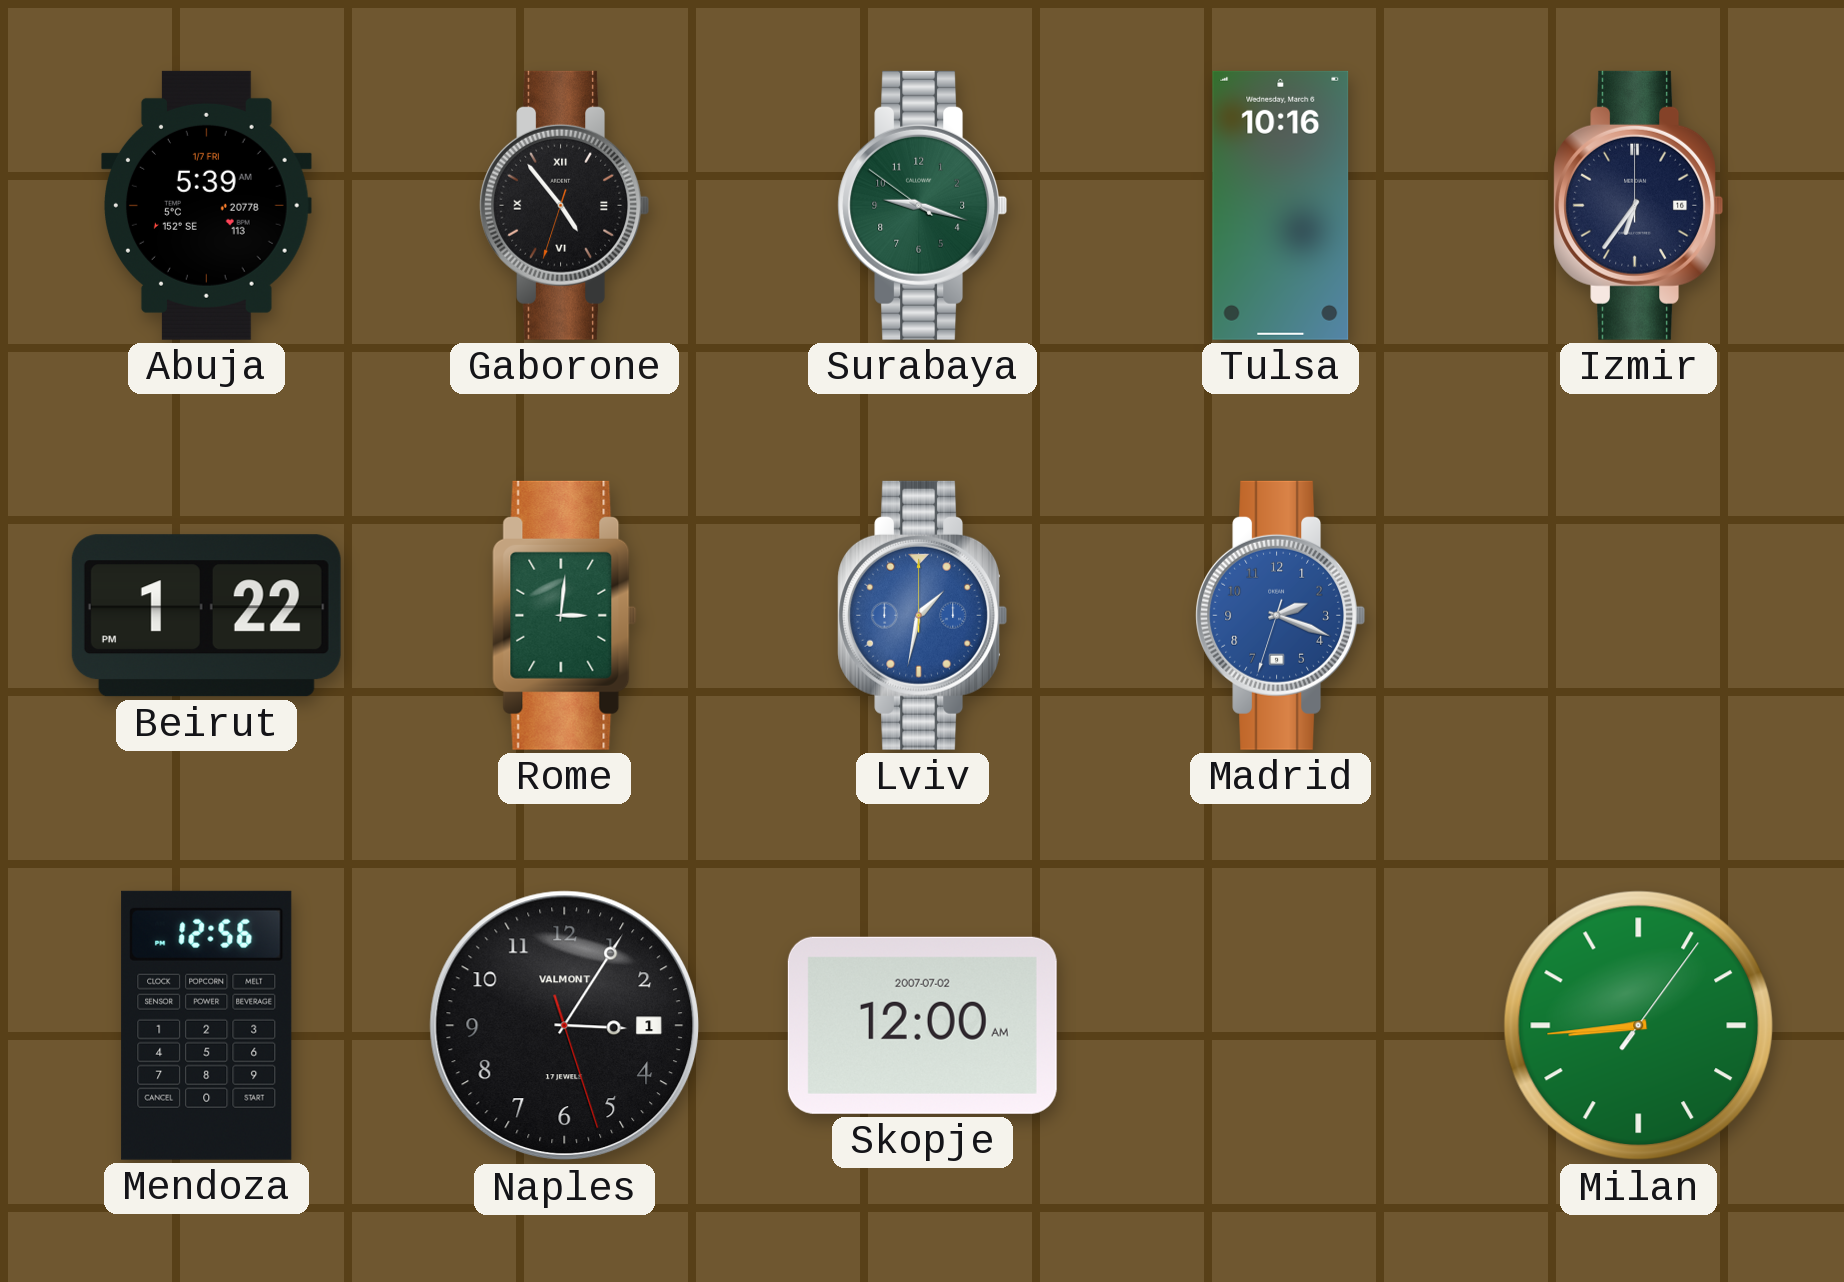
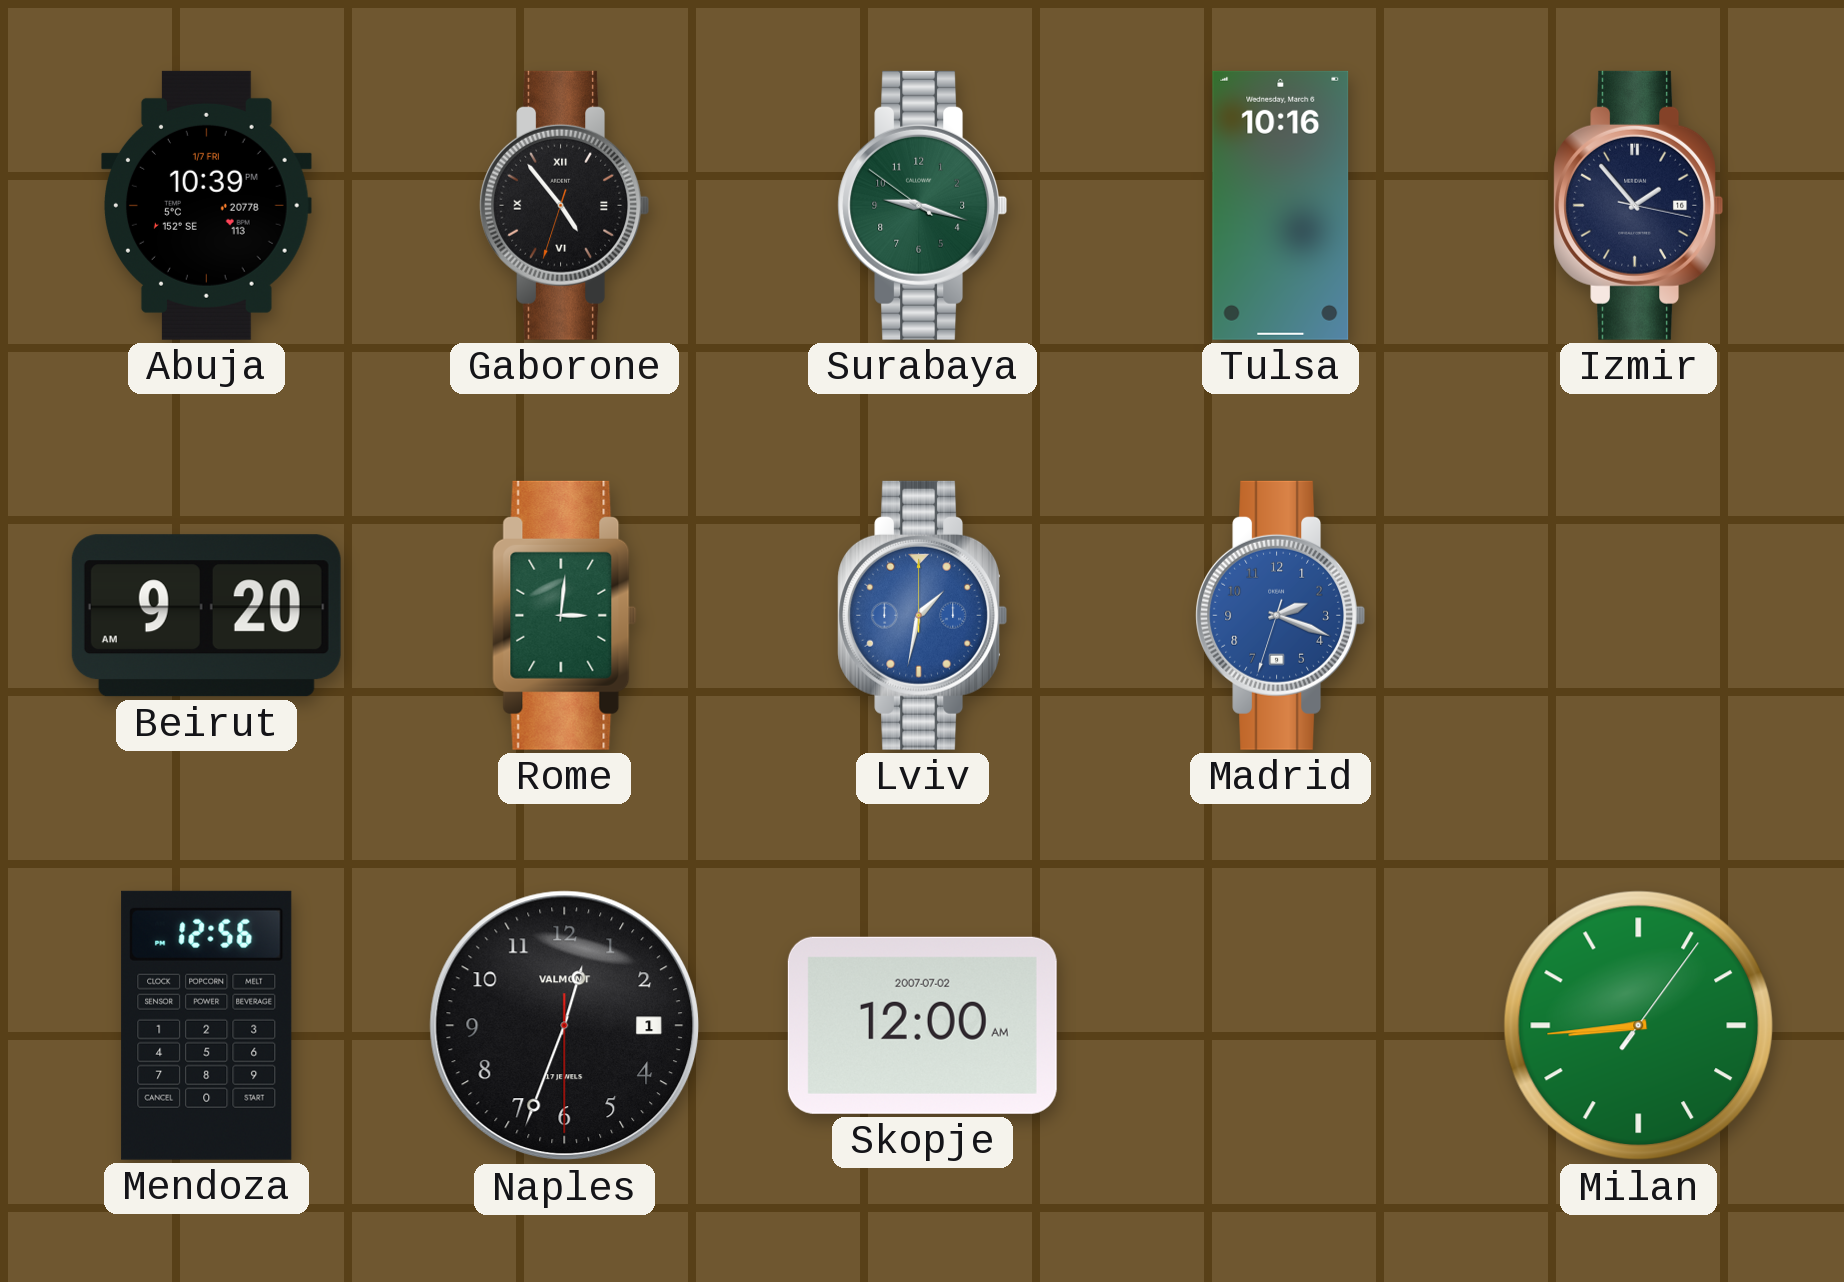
Abuja: 5:39 -> 10:39 (207, 205)
Izmir: 6:36 -> 1:53 (1638, 205)
Beirut: 1:22 -> 9:20 (206, 616)
Naples: 3:05 -> 12:33 (565, 1026)
